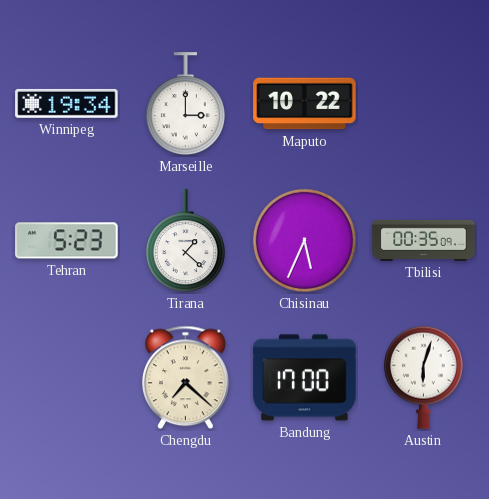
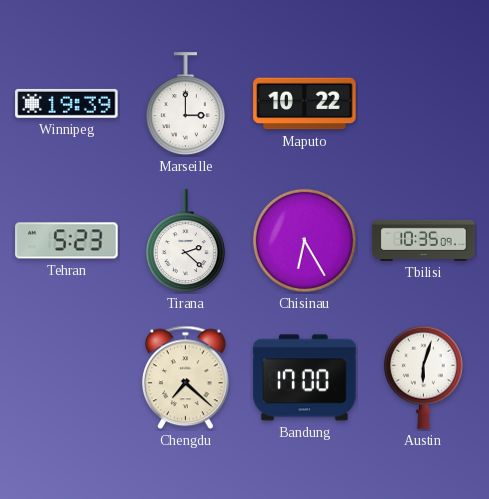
Winnipeg: 19:34 -> 19:39 (67, 103)
Tirana: 1:22 -> 2:22 (185, 241)
Chisinau: 5:34 -> 6:25 (304, 240)
Tbilisi: 00:35 -> 10:35 (424, 240)
